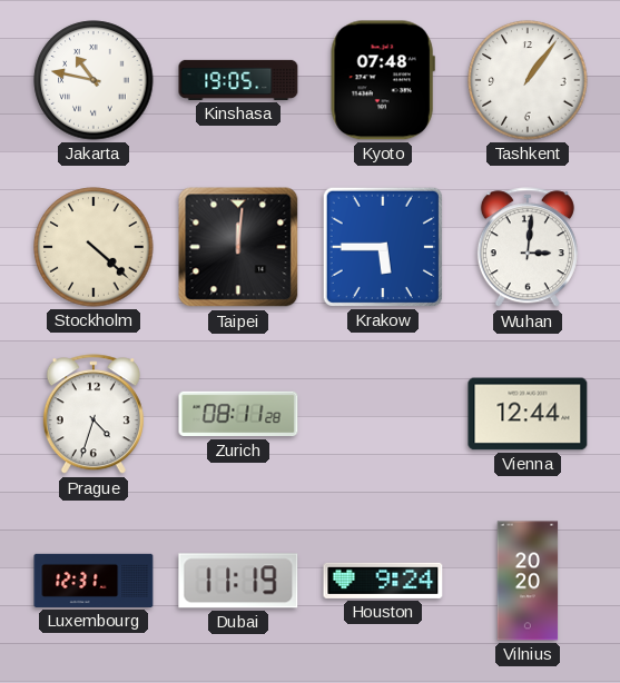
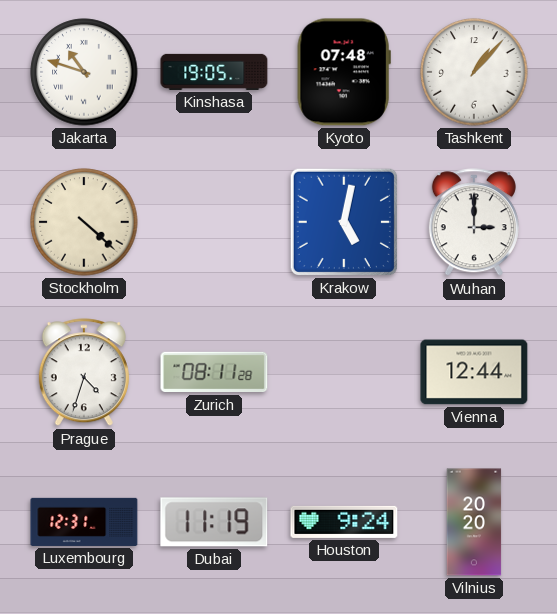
Jakarta: 10:47 -> 10:48 (84, 72)
Tashkent: 1:06 -> 1:07 (474, 72)
Taipei: 12:01 -> none (238, 247)
Krakow: 5:45 -> 5:02 (344, 222)
Wuhan: 3:01 -> 3:00 (474, 223)
